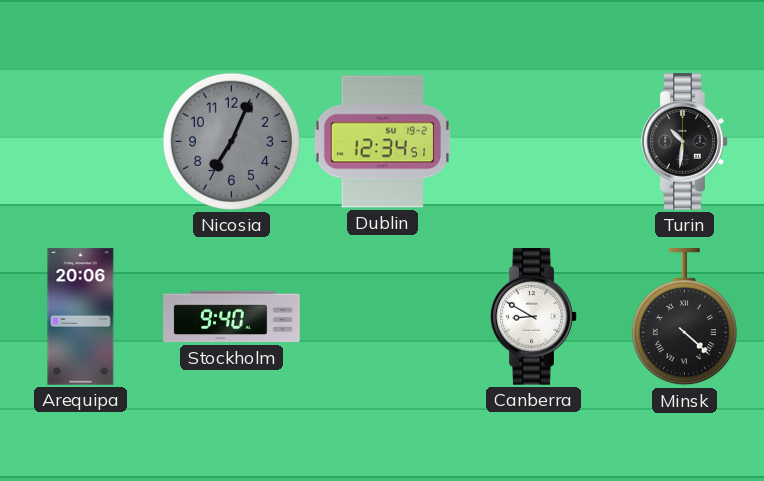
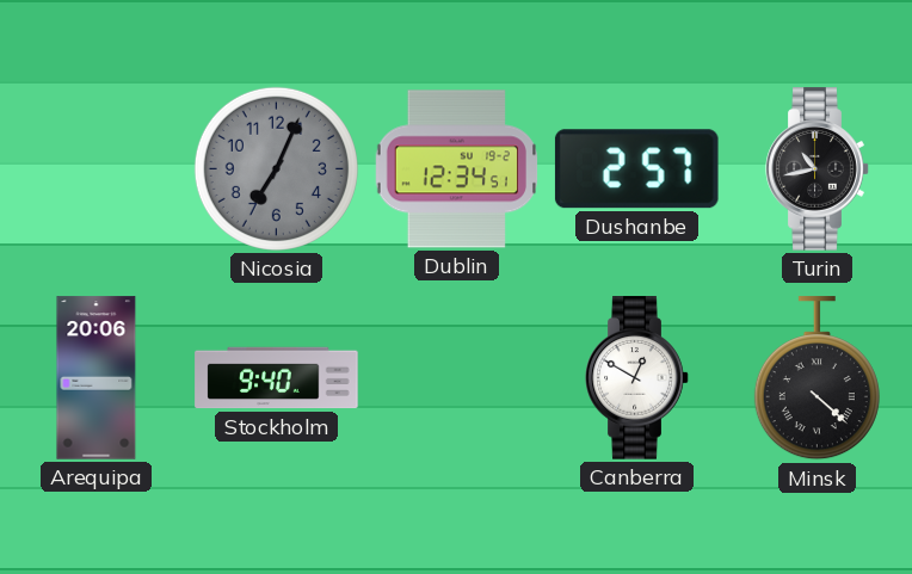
Dushanbe: none -> 2:57 (636, 169)
Turin: 10:31 -> 10:43 (818, 169)
Canberra: 8:50 -> 12:50 (637, 378)
